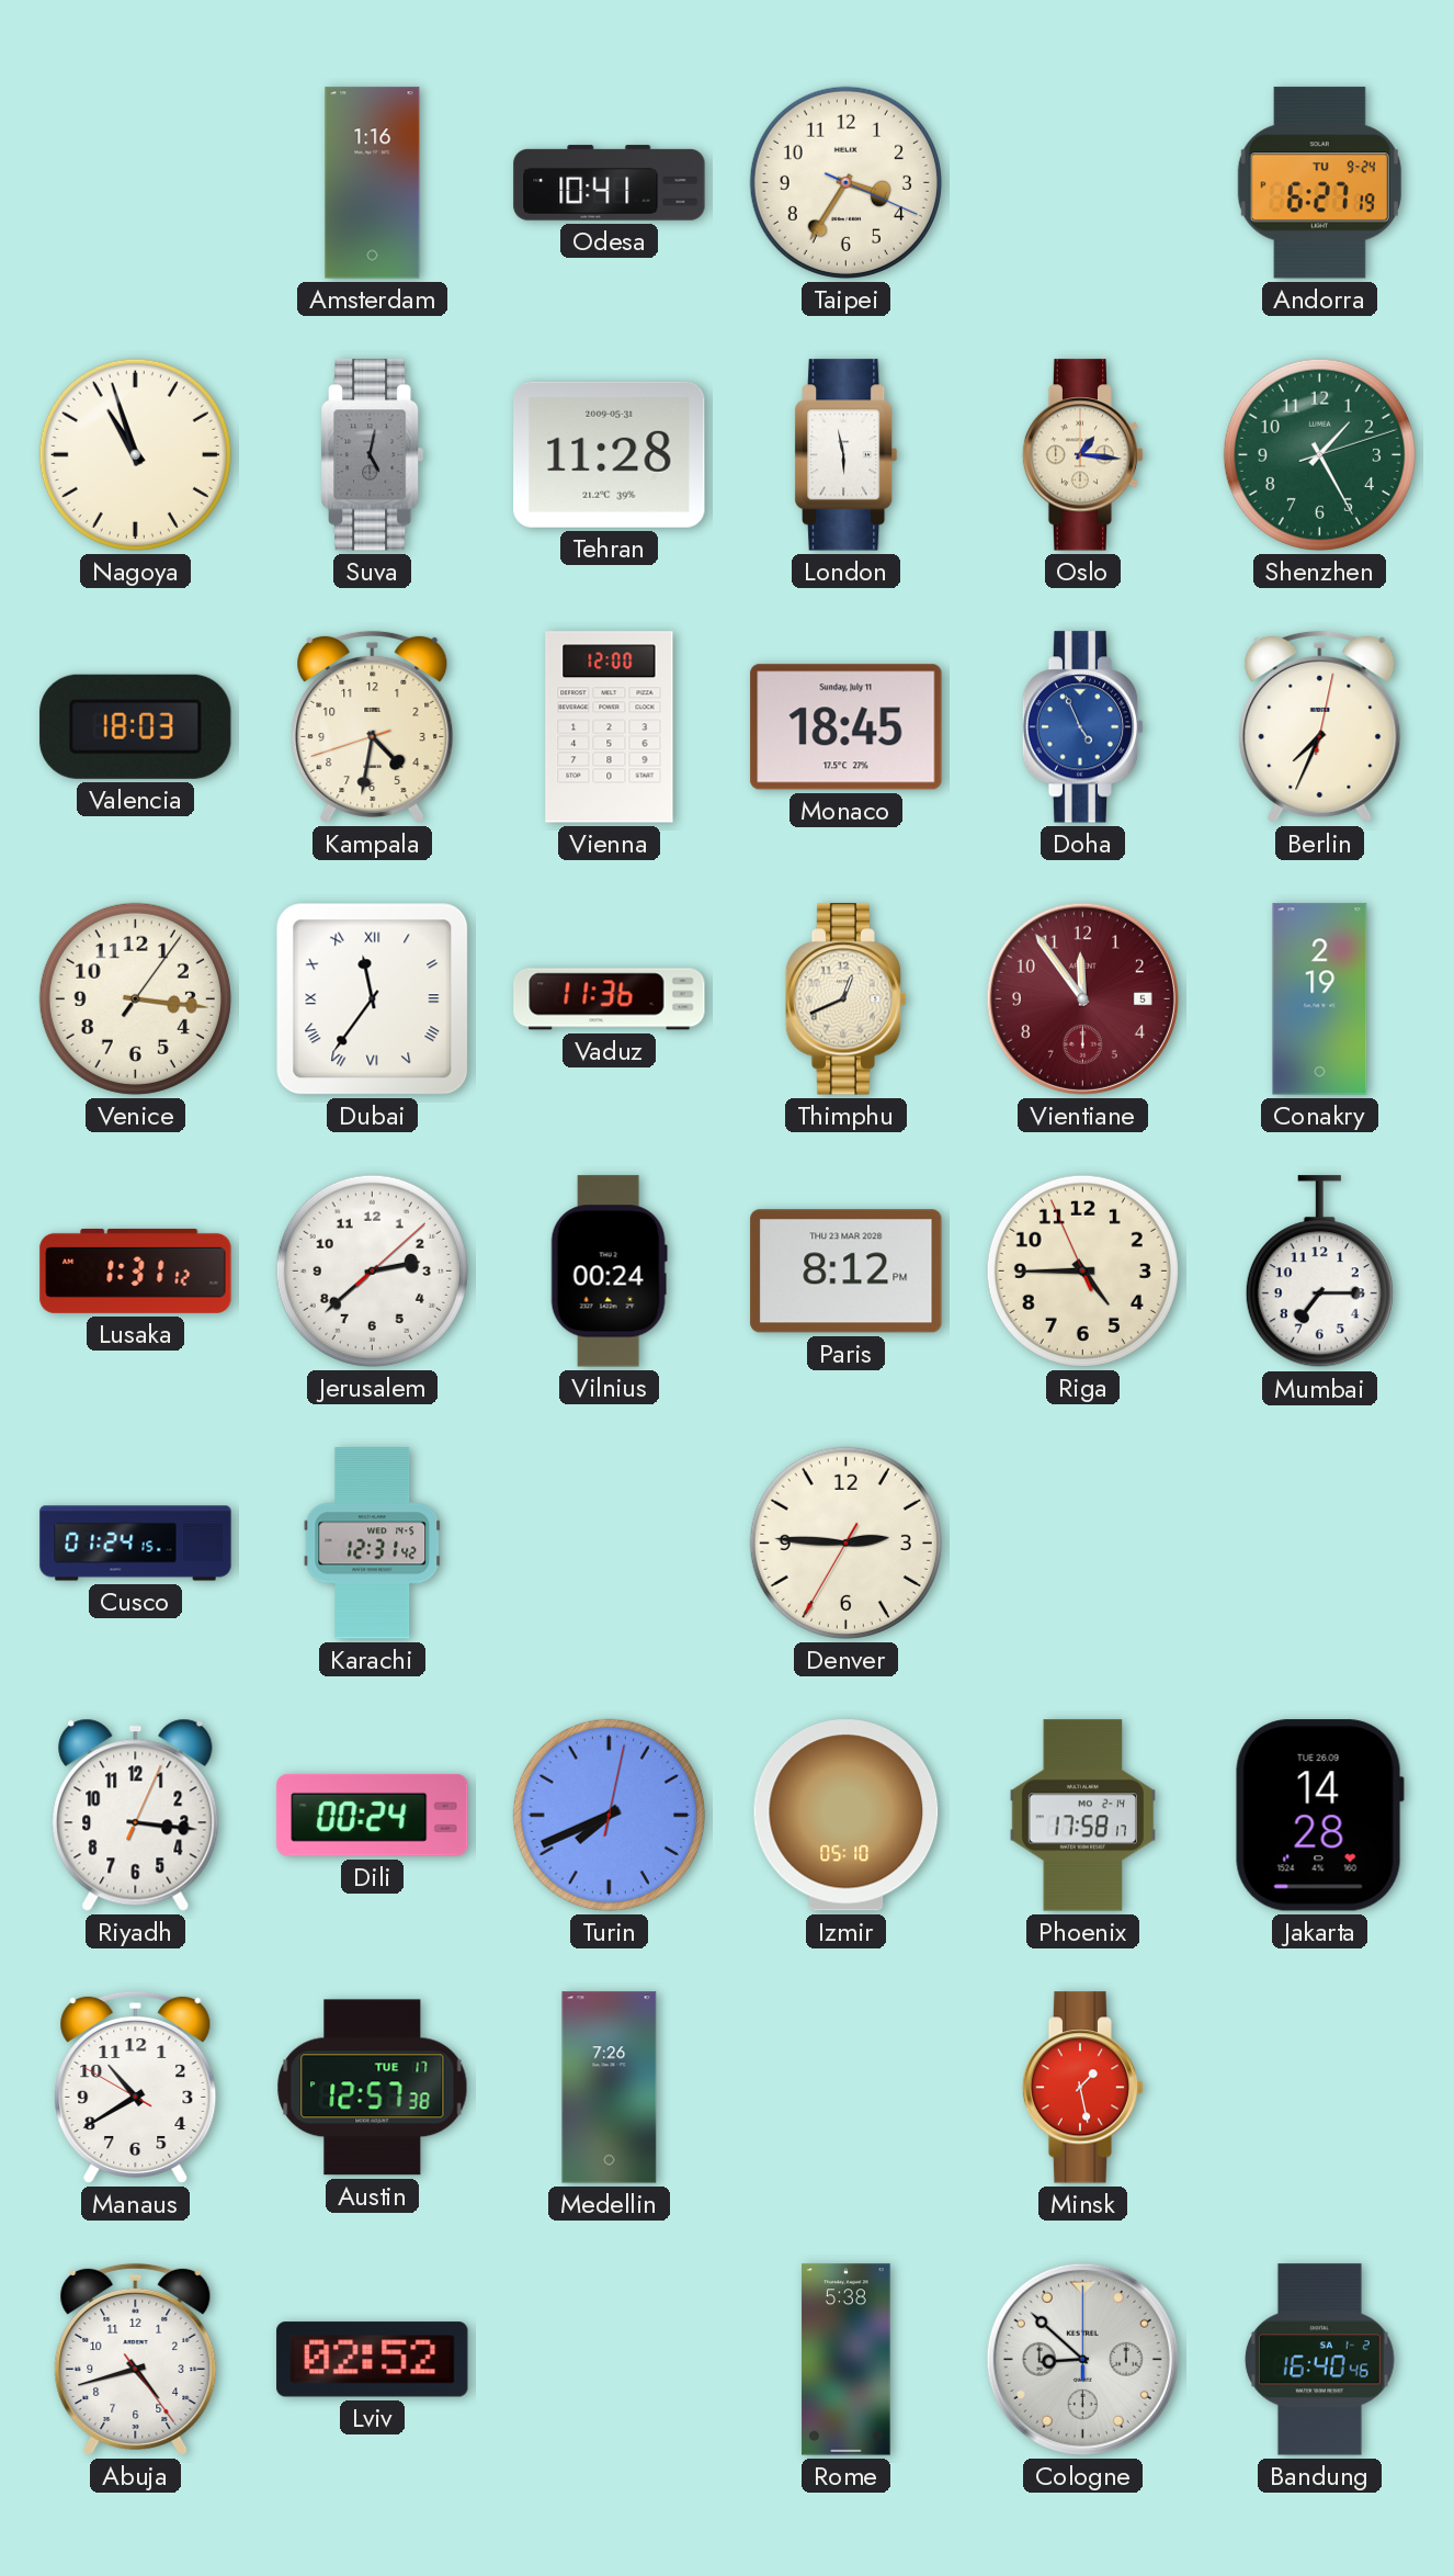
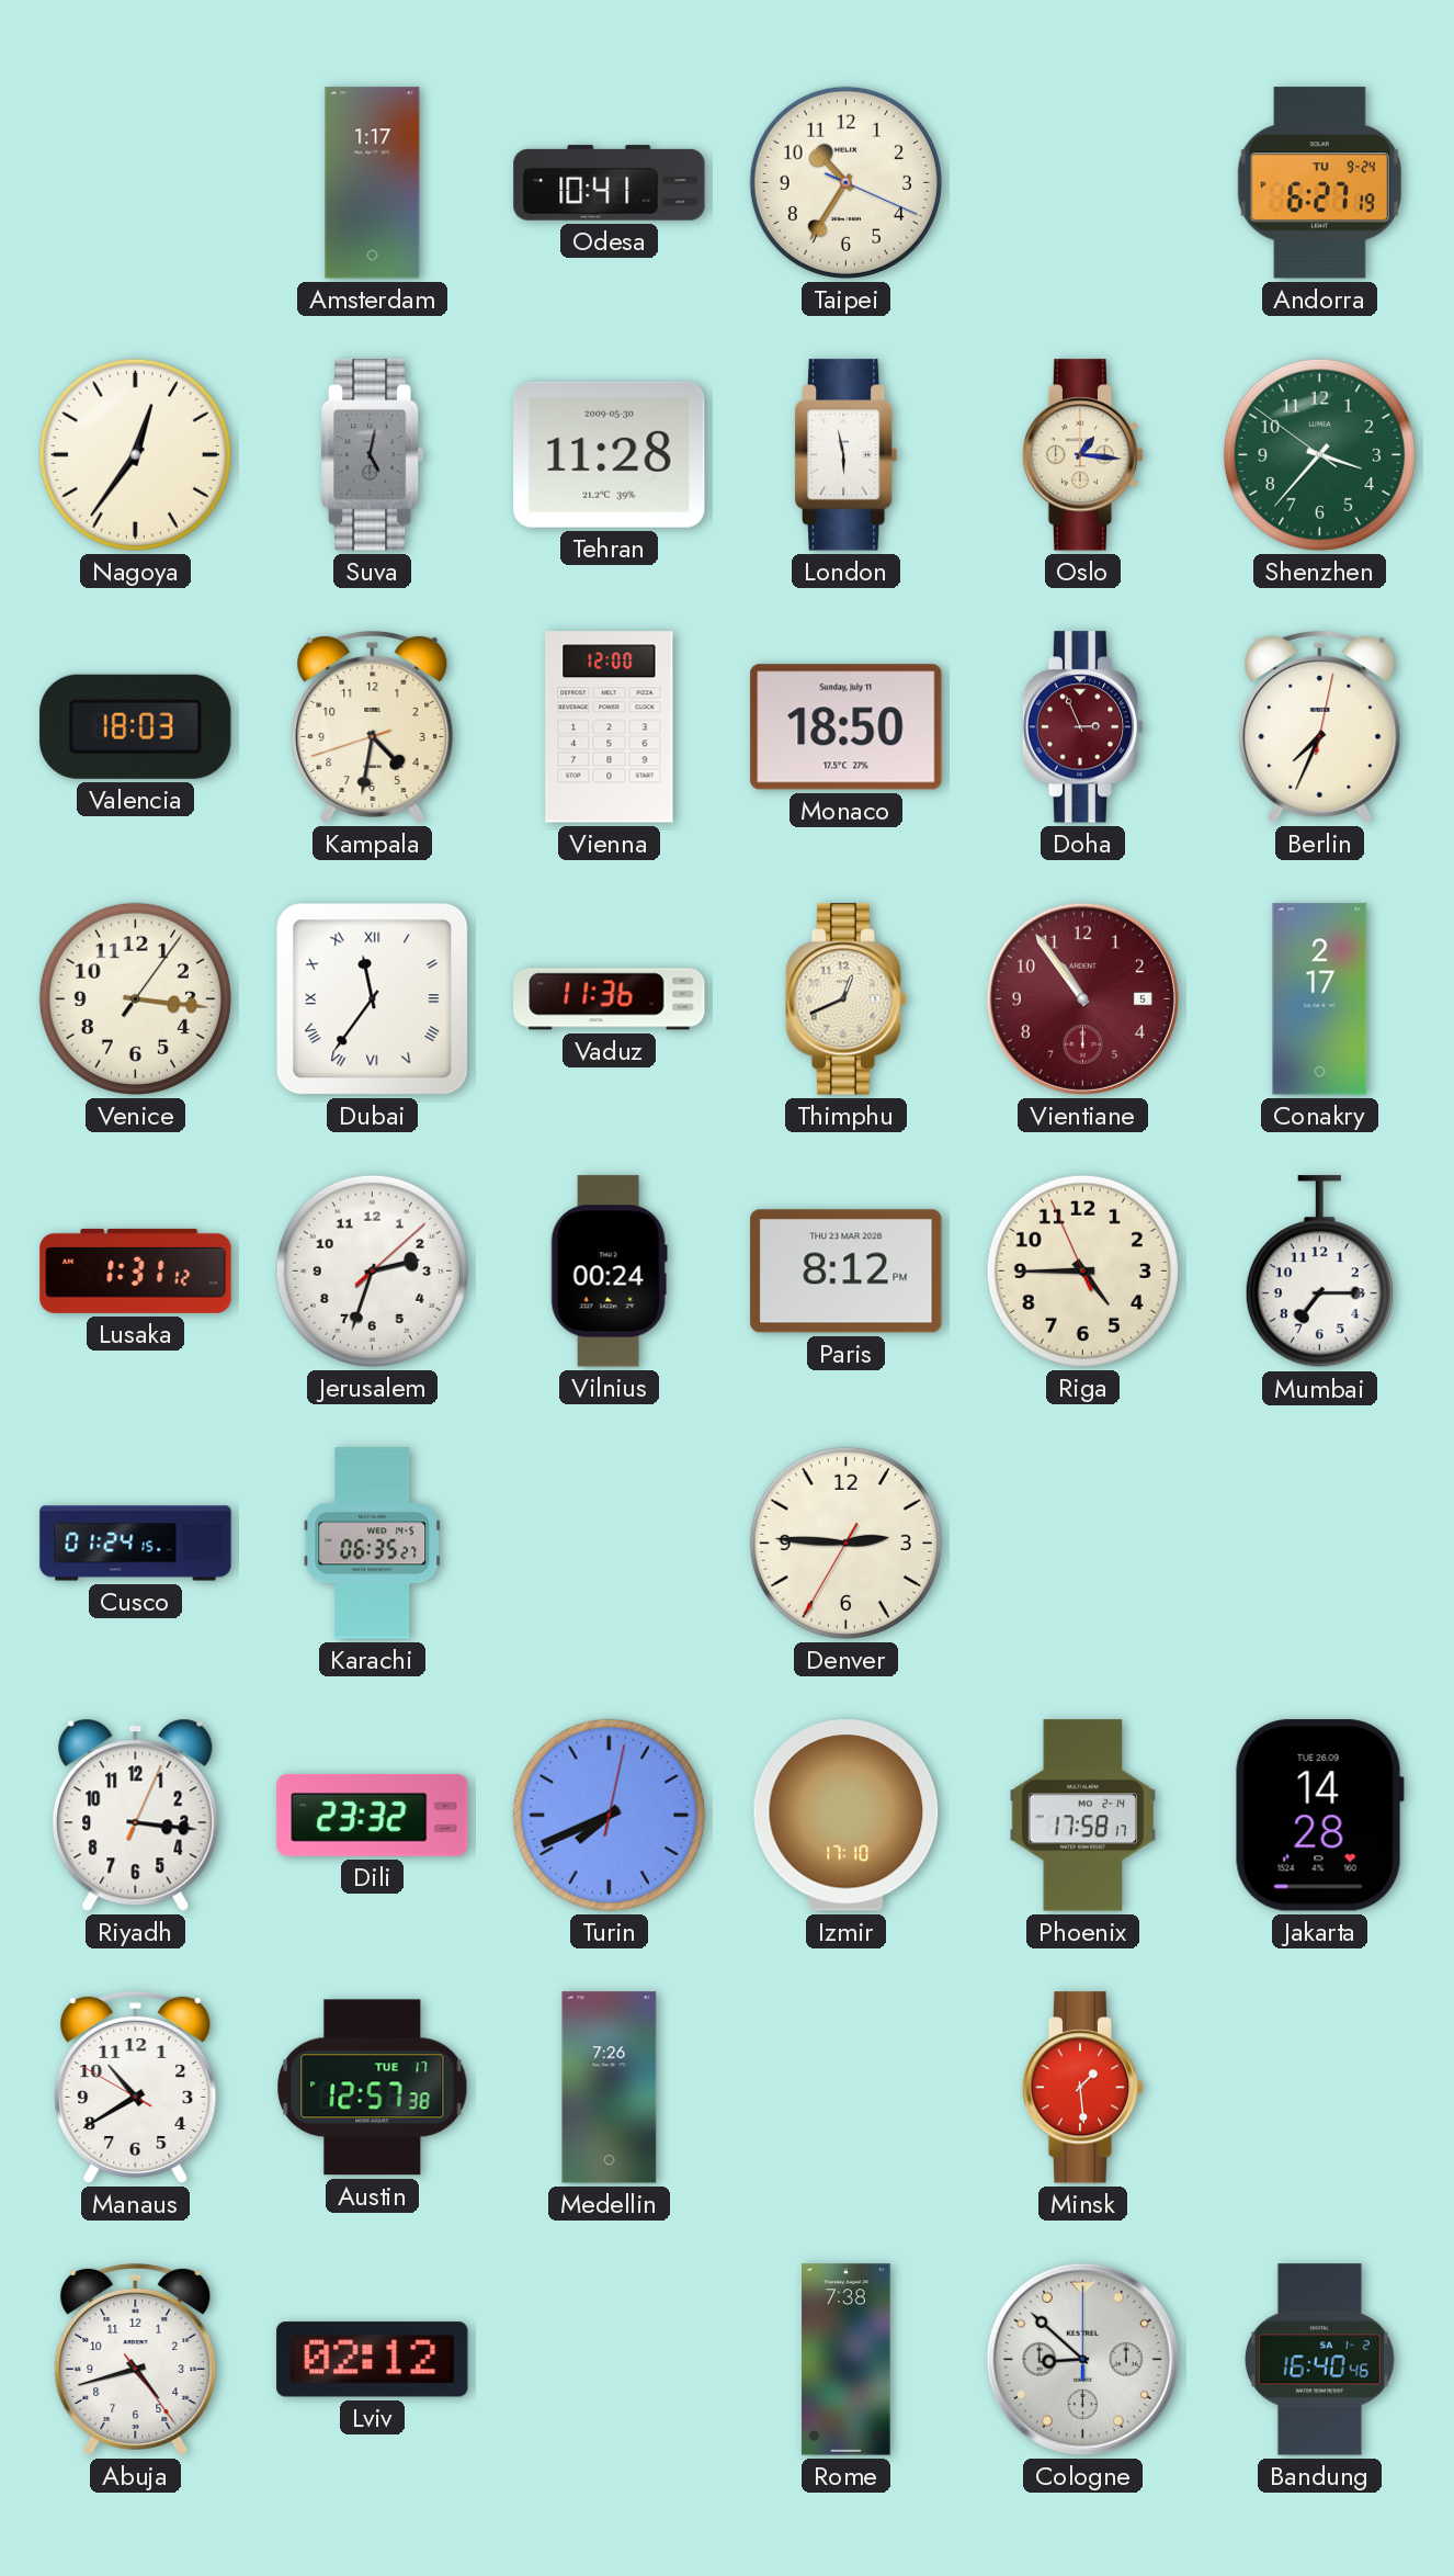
Amsterdam: 1:16 -> 1:17 (373, 183)
Taipei: 3:35 -> 10:35 (845, 182)
Nagoya: 10:57 -> 12:36 (135, 454)
Tehran date: 2009-05-31 -> 2009-05-30 (610, 454)
Shenzhen: 1:25 -> 3:36 (1319, 454)
Monaco: 18:45 -> 18:50 (847, 727)
Doha: 4:56 -> 2:56 (1083, 727)
Doha dial: blue -> burgundy (1083, 727)
Vientiane: 11:54 -> 10:54 (1082, 998)
Conakry: 2:19 -> 2:17 (1320, 999)
Jerusalem: 2:38 -> 2:33 (372, 1270)
Karachi: 12:31 -> 06:35 (373, 1544)
Dili: 00:24 -> 23:32 (373, 1815)
Izmir: 05:10 -> 17:10 (847, 1816)
Minsk: 1:28 -> 1:29 (1083, 2088)
Lviv: 02:52 -> 02:12 (373, 2360)
Rome: 5:38 -> 7:38 (847, 2360)
